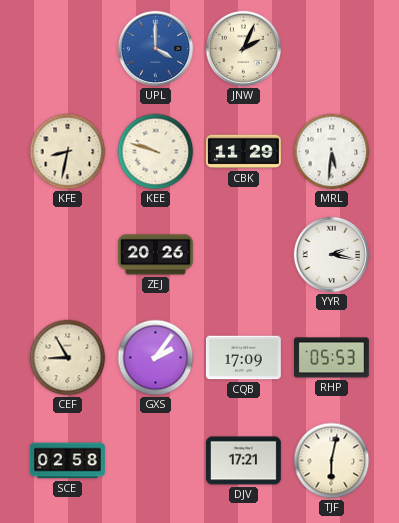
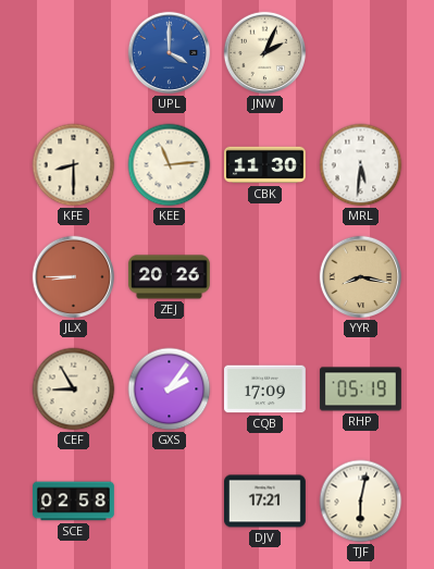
KFE: 8:32 -> 8:30 (74, 165)
KEE: 9:48 -> 11:14 (170, 165)
CBK: 11:29 -> 11:30 (264, 165)
JLX: none -> 8:45 (74, 277)
YYR: 2:17 -> 8:17 (361, 277)
YYR dial: white -> champagne (361, 277)
RHP: 05:53 -> 05:19 (360, 389)
